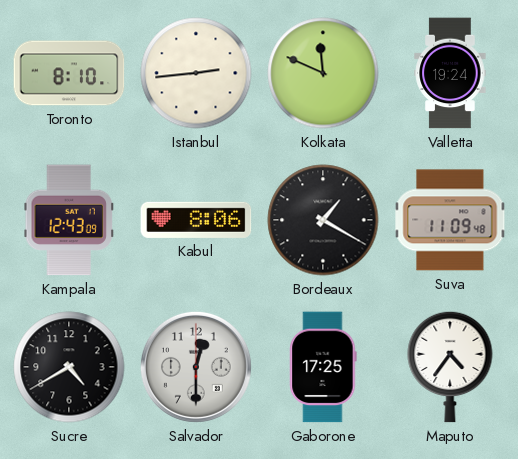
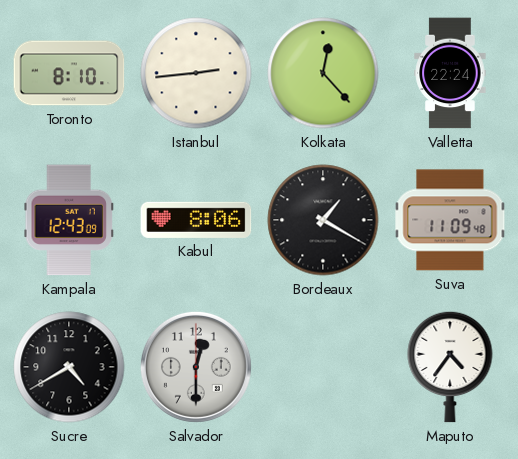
Kolkata: 11:49 -> 12:23 (323, 73)
Valletta: 19:24 -> 22:24 (450, 73)
Gaborone: 17:25 -> none (323, 367)
